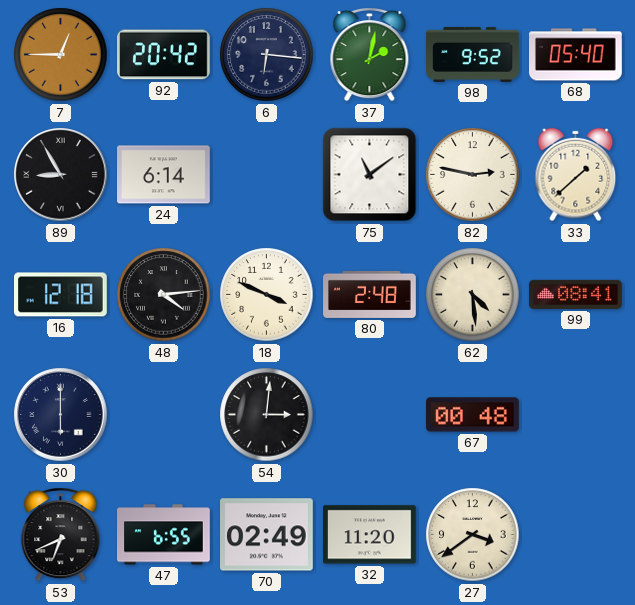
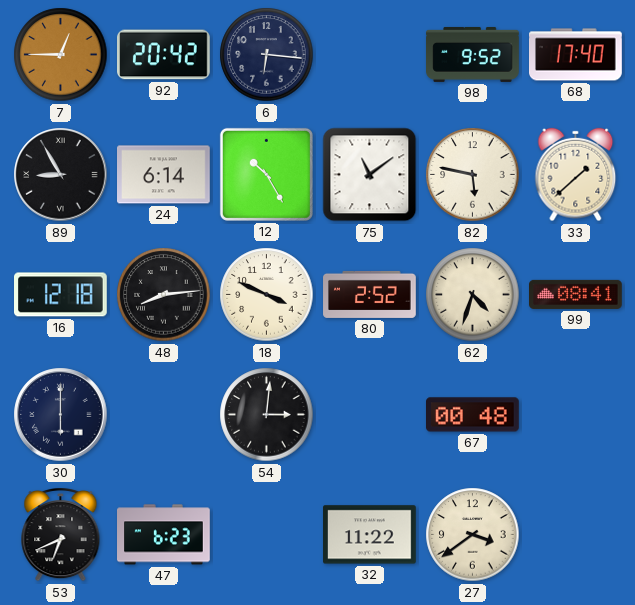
37: 2:02 -> none (370, 55)
68: 05:40 -> 17:40 (576, 55)
12: none -> 10:25 (266, 174)
82: 2:47 -> 5:47 (473, 175)
48: 4:14 -> 8:14 (164, 295)
80: 2:48 -> 2:52 (370, 294)
62: 4:29 -> 4:33 (473, 295)
47: 6:55 -> 6:23 (164, 535)
70: 02:49 -> none (267, 535)
32: 11:20 -> 11:22 (370, 535)
